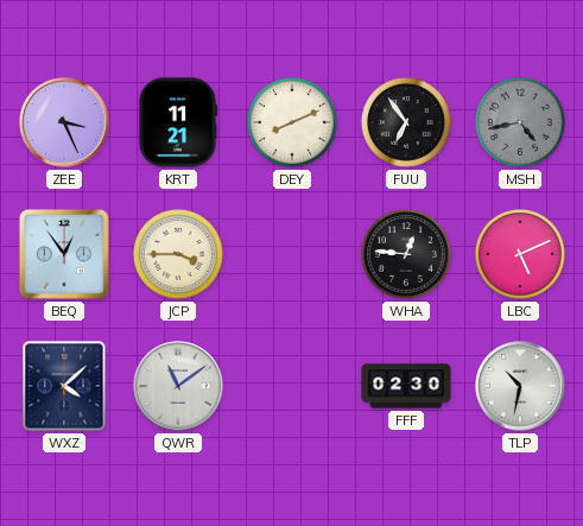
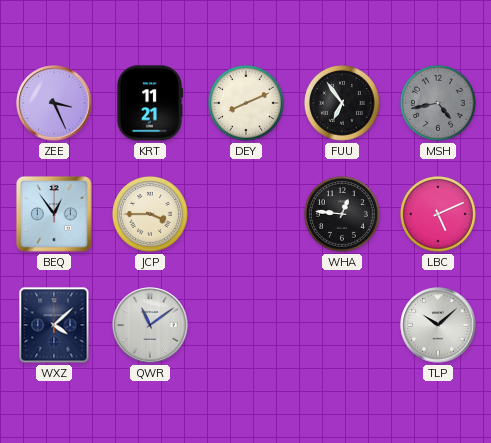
FFF: 02:30 -> none (406, 386)
TLP: 10:32 -> 10:08 (438, 325)
